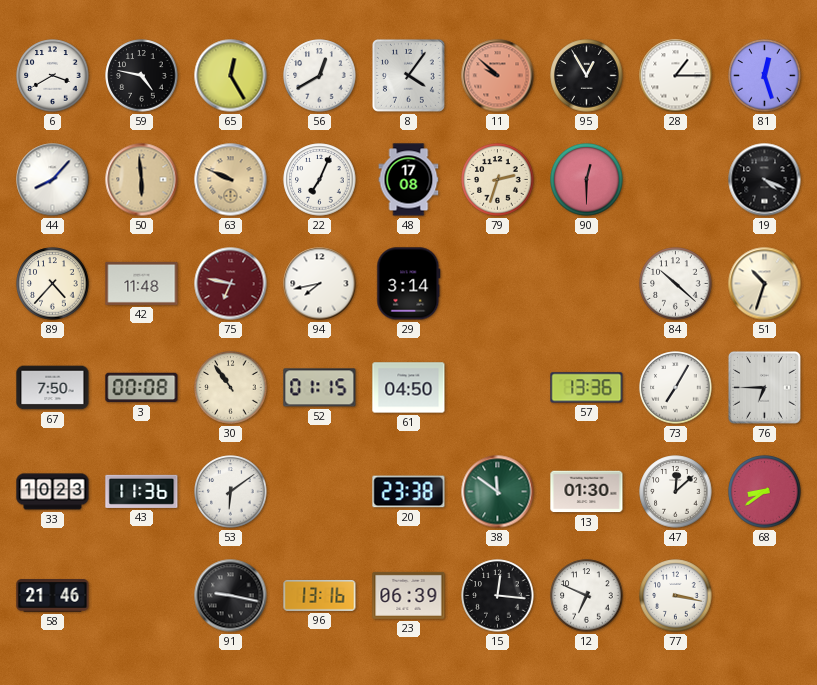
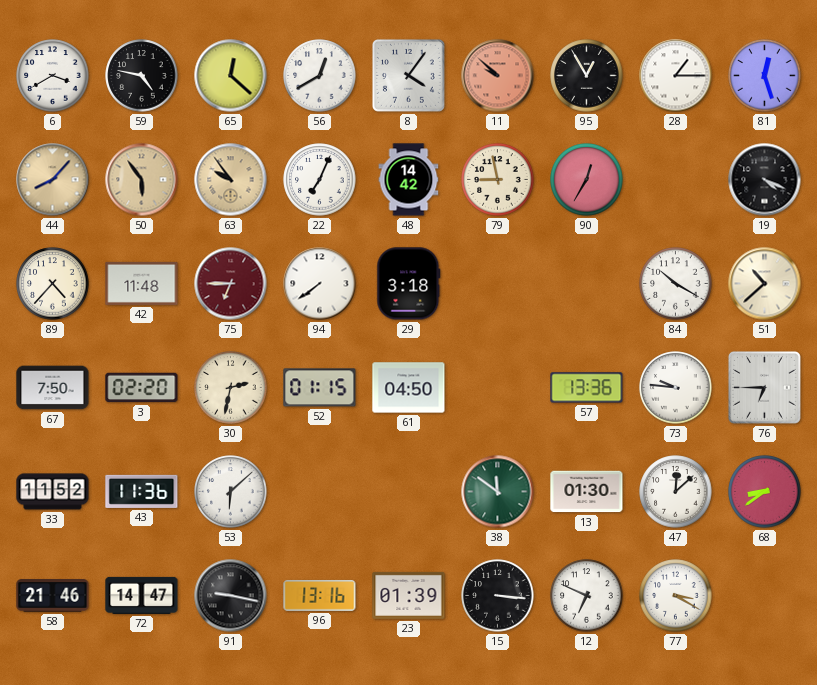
65: 12:25 -> 12:22 (231, 76)
44 dial: white -> champagne (53, 180)
50: 5:59 -> 5:54 (142, 180)
63: 9:49 -> 9:54 (231, 180)
48: 17:08 -> 14:42 (409, 180)
79: 2:33 -> 8:58 (498, 180)
90: 12:30 -> 12:35 (587, 180)
75: 6:47 -> 6:45 (231, 284)
94: 7:43 -> 7:39 (320, 284)
29: 3:14 -> 3:18 (409, 284)
84: 10:22 -> 10:20 (676, 284)
51: 10:33 -> 10:38 (765, 284)
3: 00:08 -> 02:20 (142, 388)
30: 10:54 -> 2:32 (231, 388)
73: 7:05 -> 9:46 (676, 388)
33: 10:23 -> 11:52 (53, 492)
53: 6:09 -> 6:08 (231, 492)
20: 23:38 -> none (409, 492)
72: none -> 14:47 (142, 595)
23: 06:39 -> 01:39 (409, 595)
15: 12:16 -> 3:16 (498, 596)
77: 3:17 -> 3:20 (676, 596)
